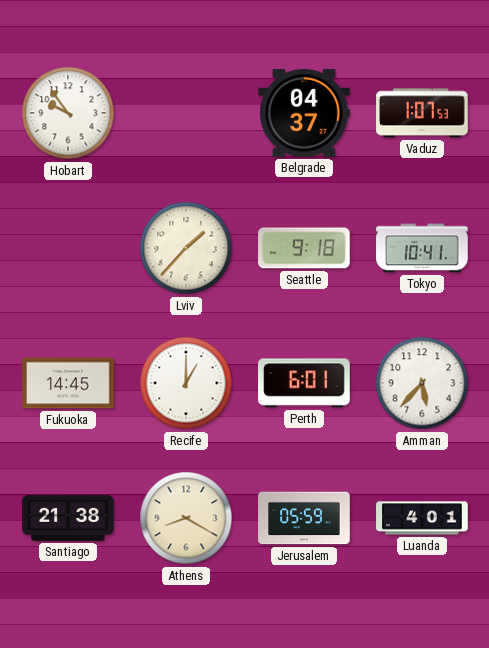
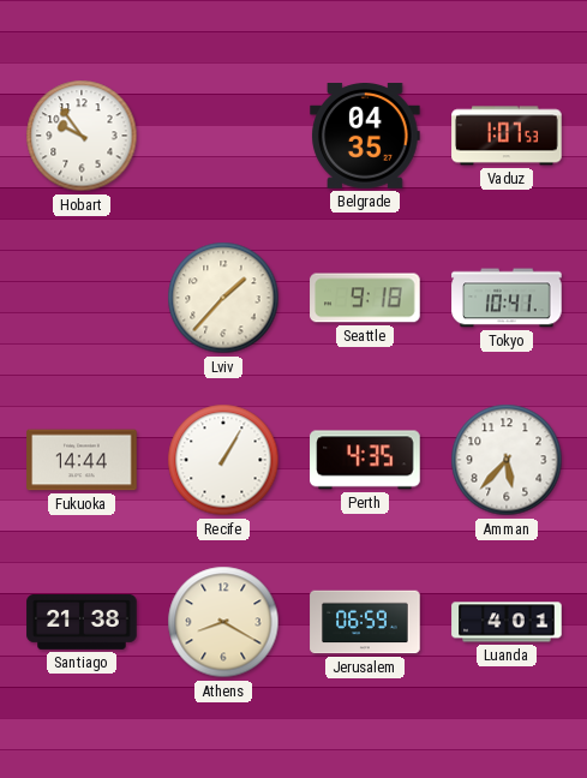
Belgrade: 04:37 -> 04:35 (365, 137)
Fukuoka: 14:45 -> 14:44 (82, 460)
Recife: 1:00 -> 1:05 (223, 460)
Perth: 6:01 -> 4:35 (365, 460)
Jerusalem: 05:59 -> 06:59 (365, 622)
